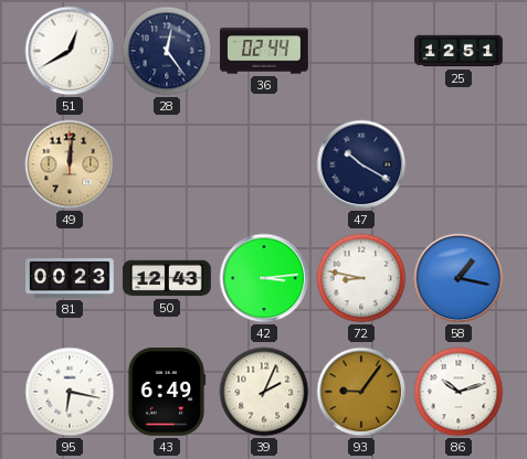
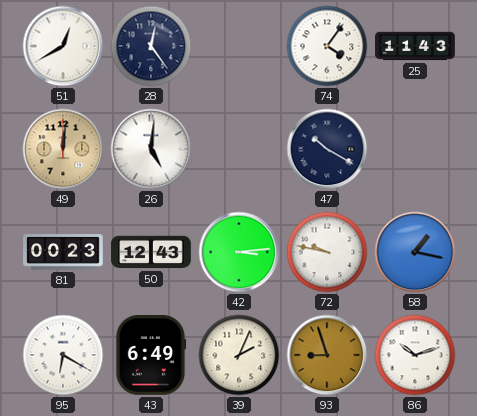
36: 02:44 -> none (264, 51)
74: none -> 4:06 (327, 46)
25: 12:51 -> 11:43 (415, 46)
26: none -> 5:01 (151, 149)
72: 8:47 -> 9:47 (327, 252)
95: 6:17 -> 6:20 (63, 355)
93: 9:06 -> 8:57 (327, 355)
